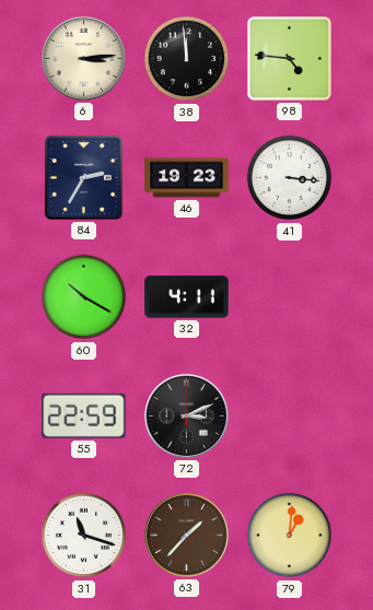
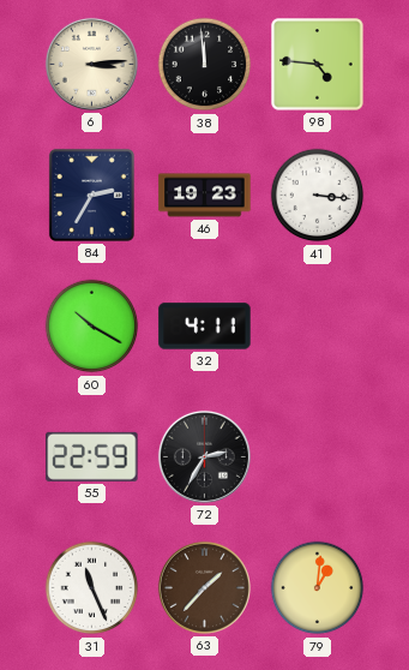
72: 3:11 -> 2:35 (204, 456)
31: 11:18 -> 11:26 (92, 588)
